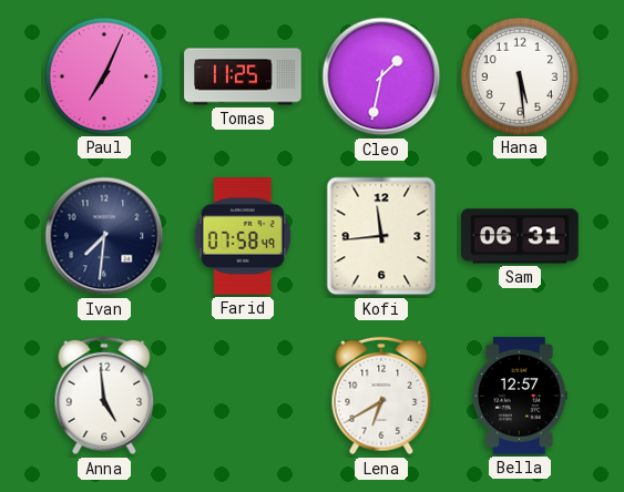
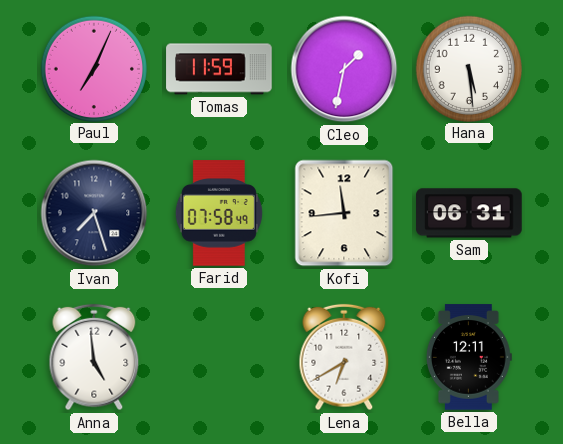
Tomas: 11:25 -> 11:59 (219, 69)
Ivan: 7:31 -> 7:27 (94, 213)
Bella: 12:57 -> 12:11 (469, 357)
